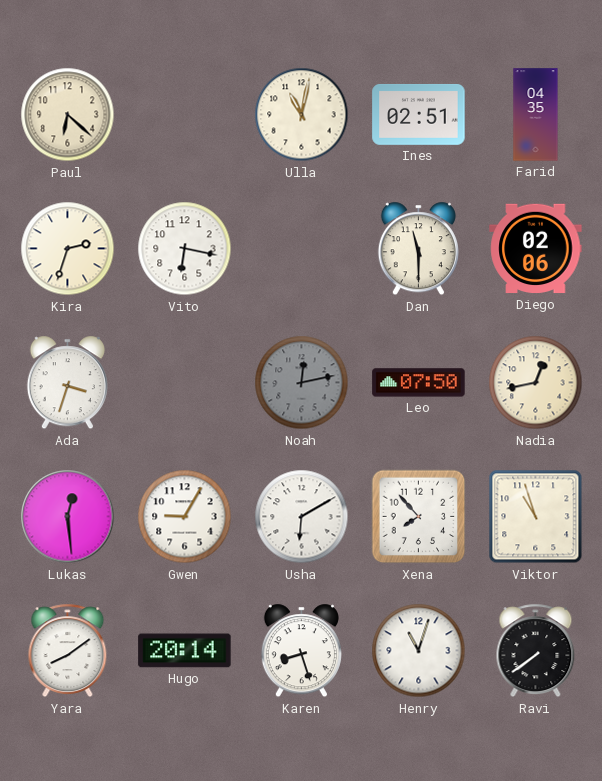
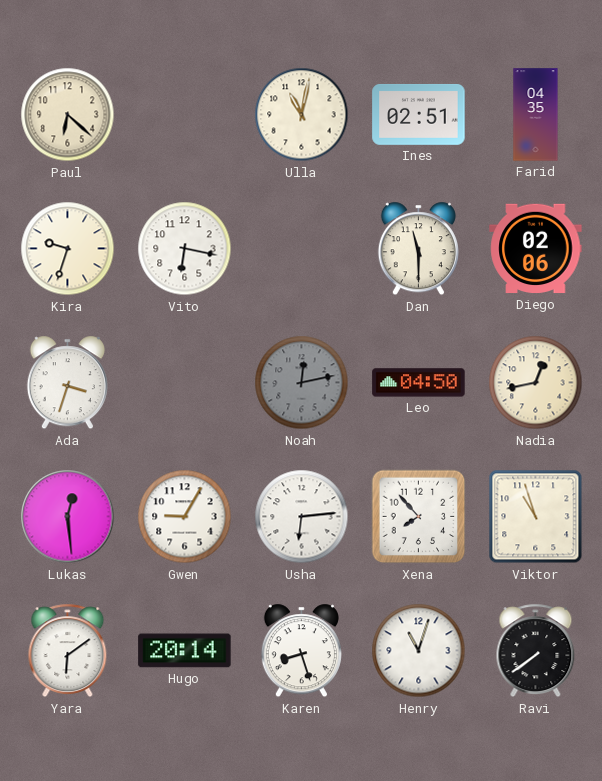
Kira: 2:33 -> 9:33 (68, 249)
Leo: 07:50 -> 04:50 (419, 383)
Usha: 6:10 -> 6:14 (302, 517)
Yara: 8:09 -> 6:09 (68, 651)
